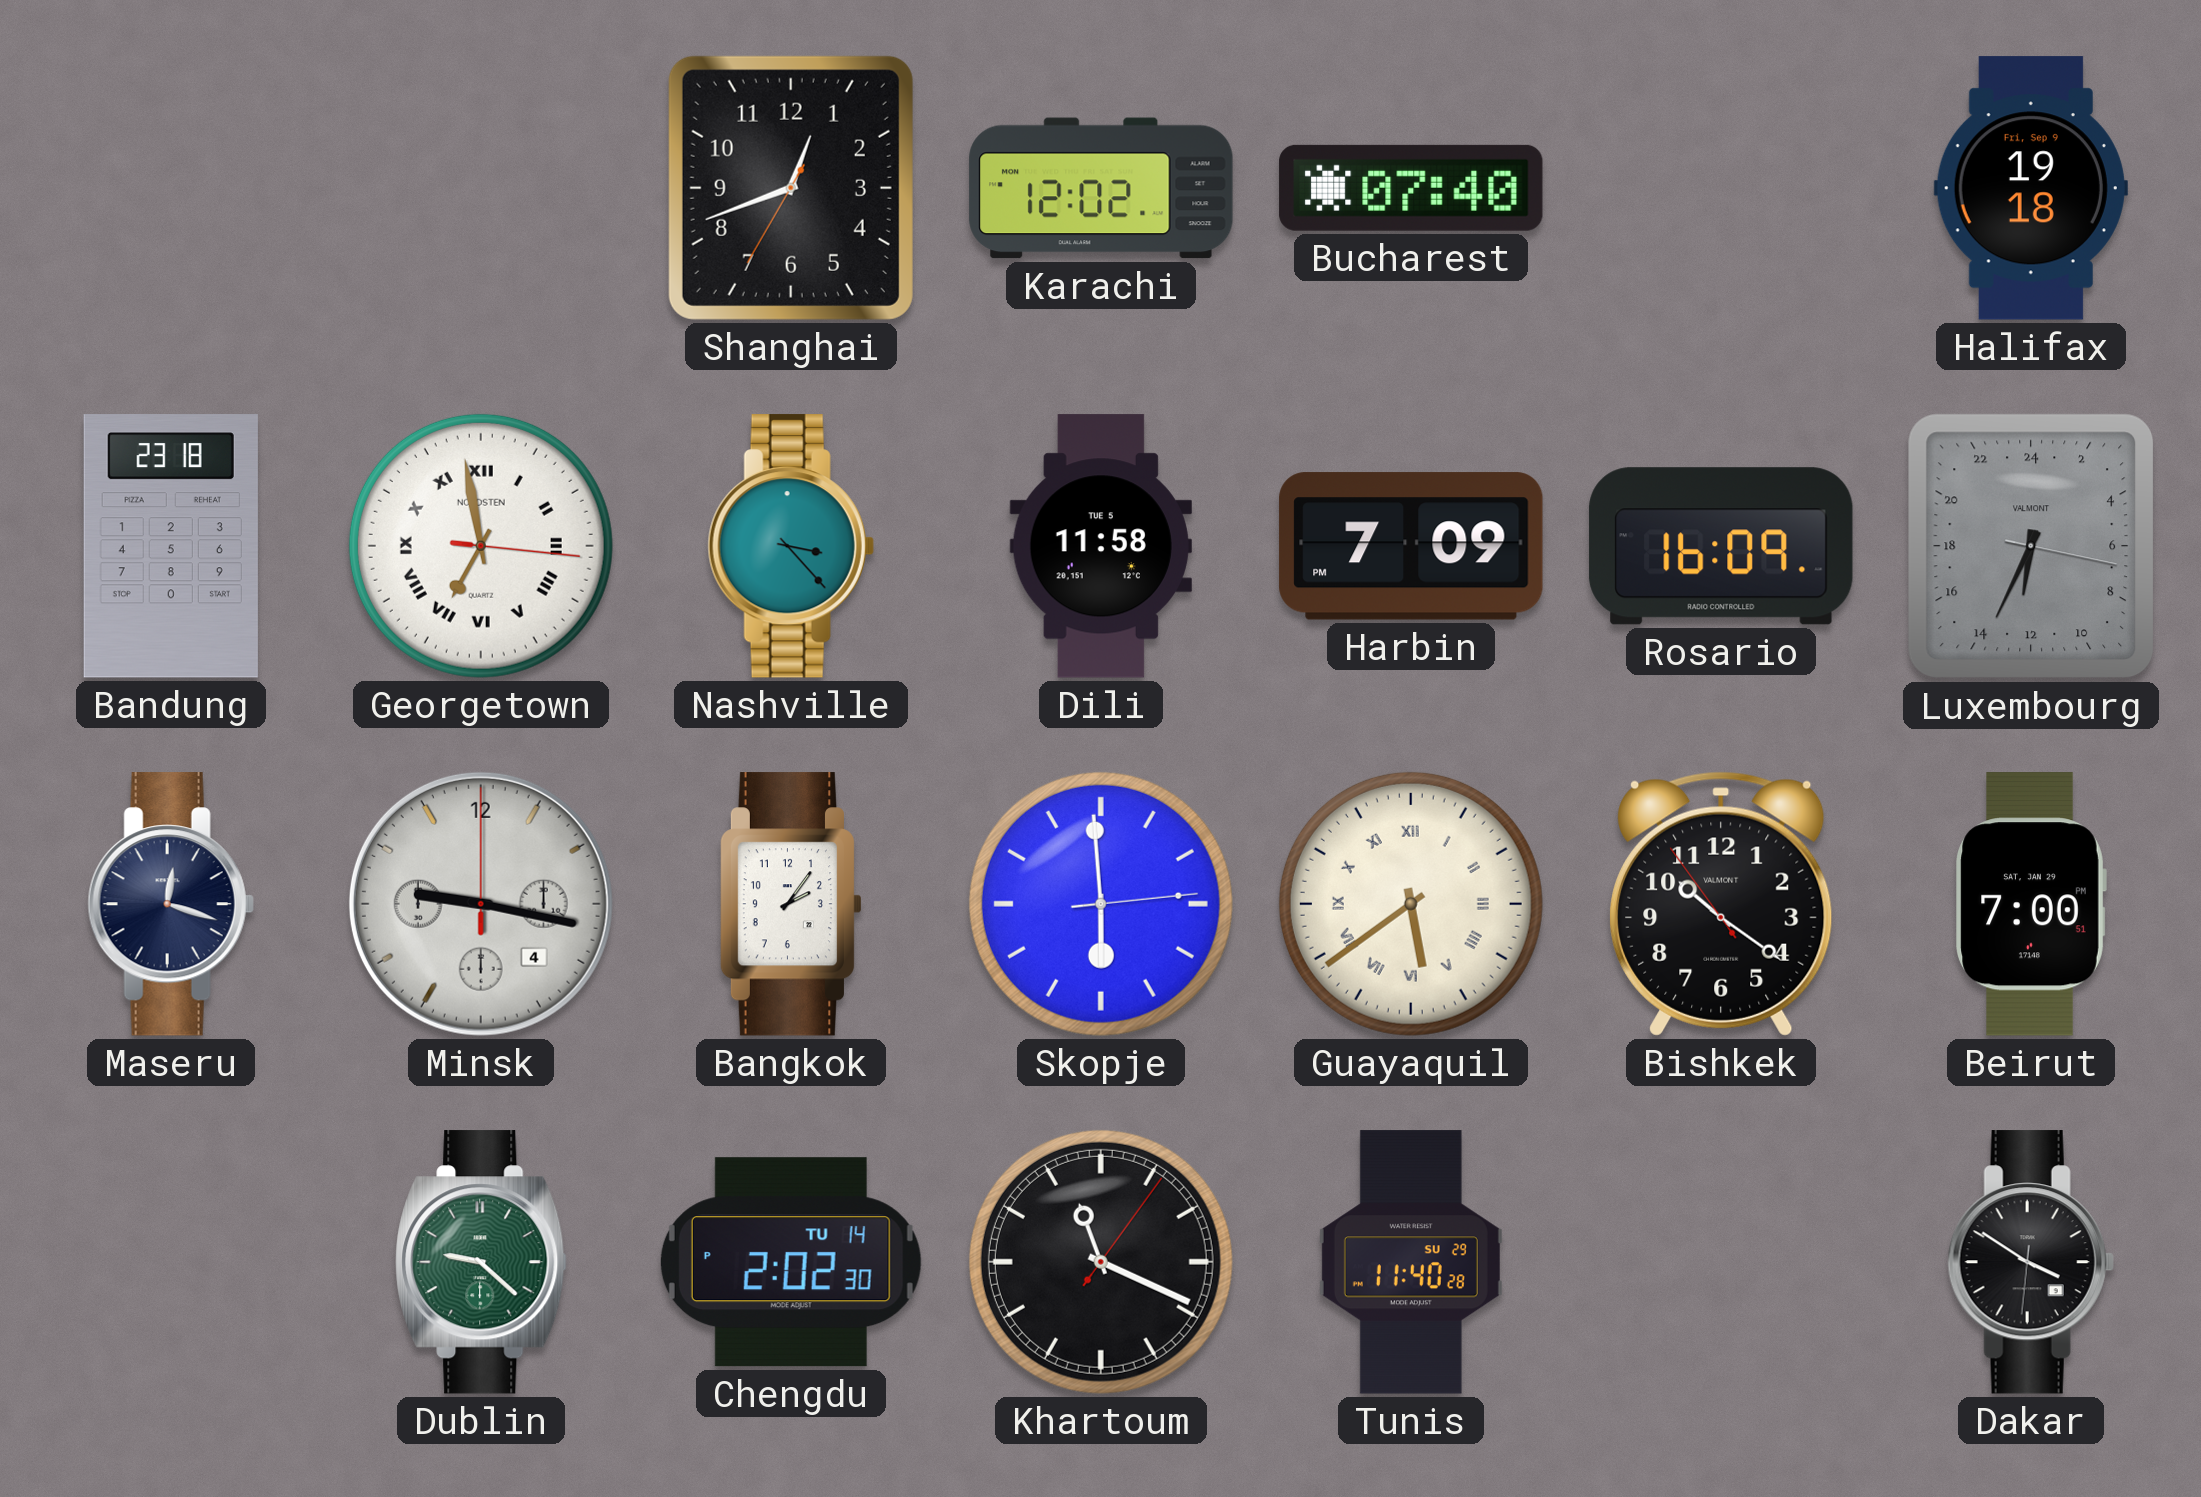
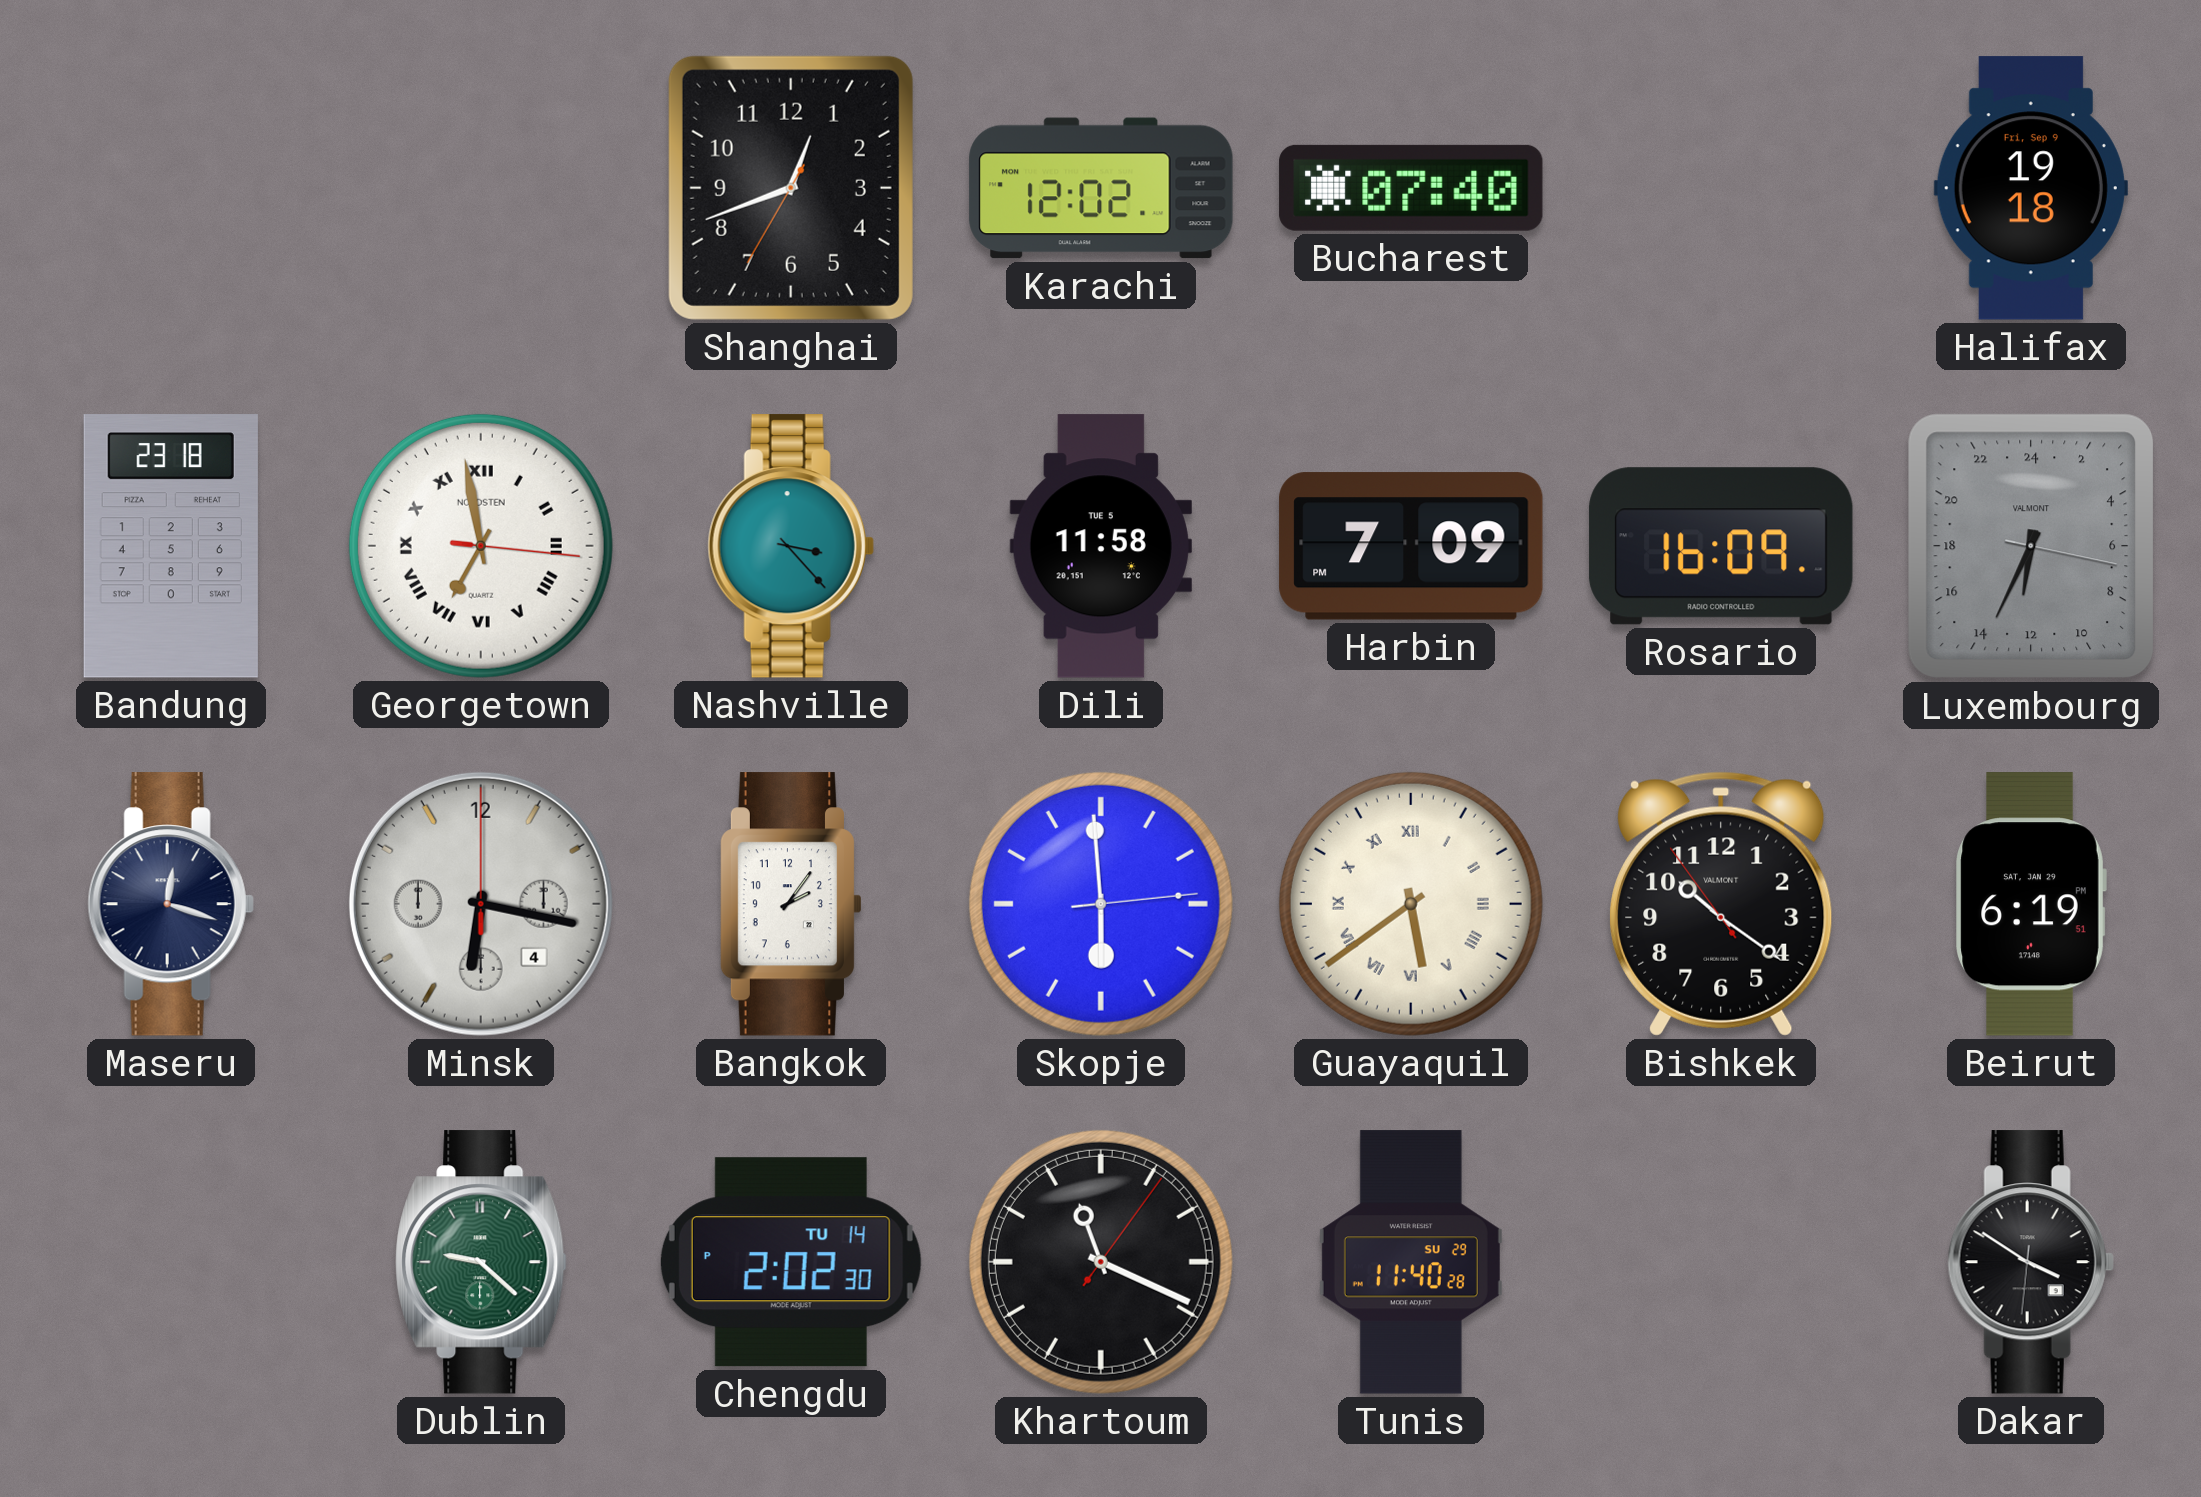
Minsk: 9:17 -> 6:17 (481, 904)
Beirut: 7:00 -> 6:19 (2031, 904)
